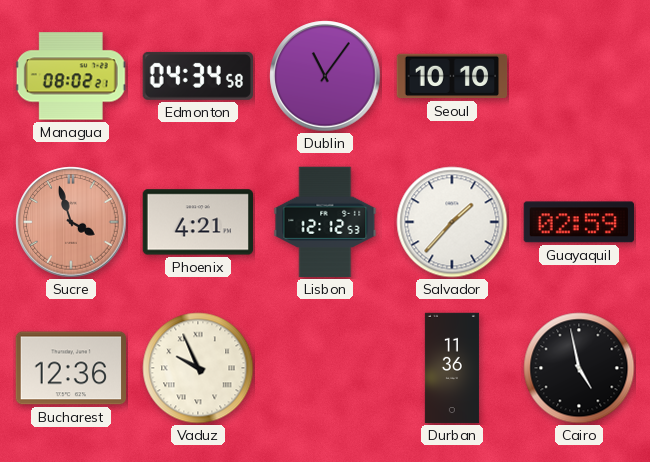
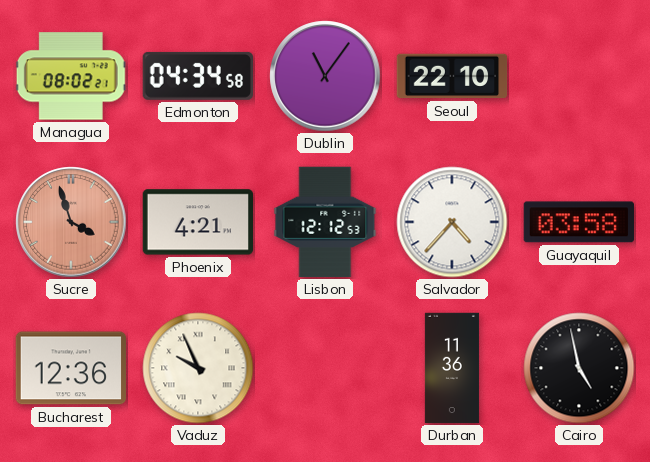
Seoul: 10:10 -> 22:10 (452, 76)
Salvador: 1:37 -> 4:37 (452, 222)
Guayaquil: 02:59 -> 03:58 (579, 222)
